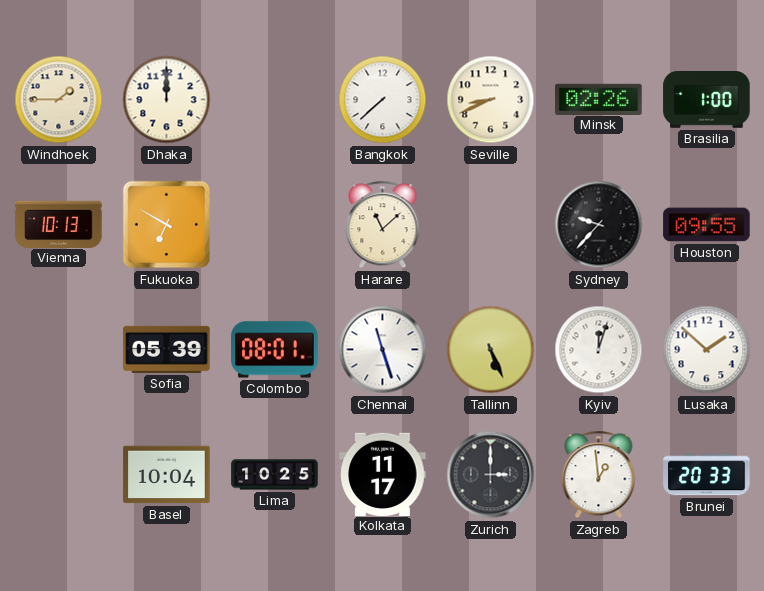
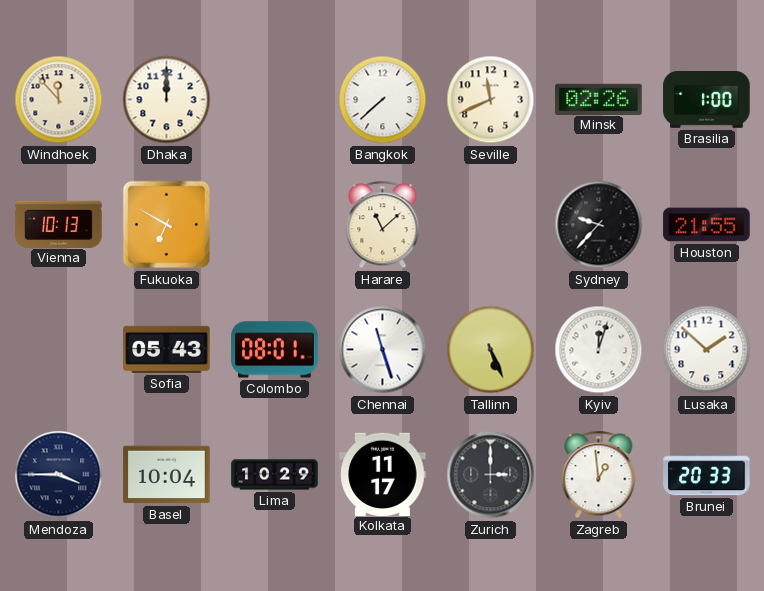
Windhoek: 1:45 -> 11:53 (59, 100)
Seville: 8:41 -> 11:41 (491, 100)
Houston: 09:55 -> 21:55 (707, 225)
Sofia: 05:39 -> 05:43 (167, 349)
Mendoza: none -> 3:45 (59, 475)
Lima: 10:25 -> 10:29 (275, 475)
